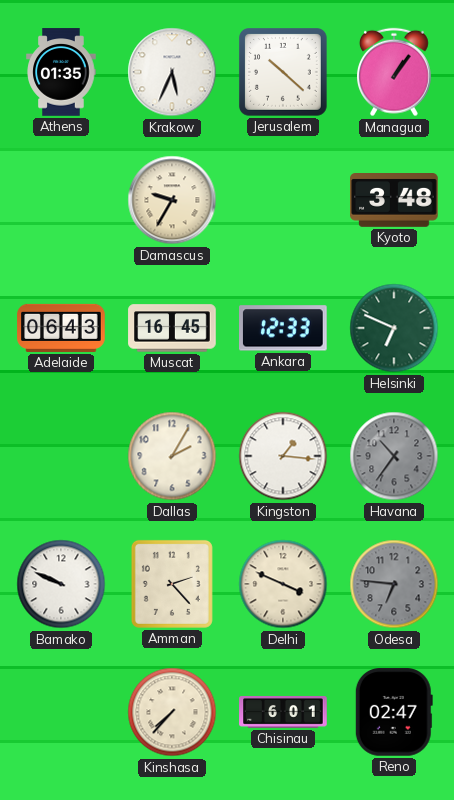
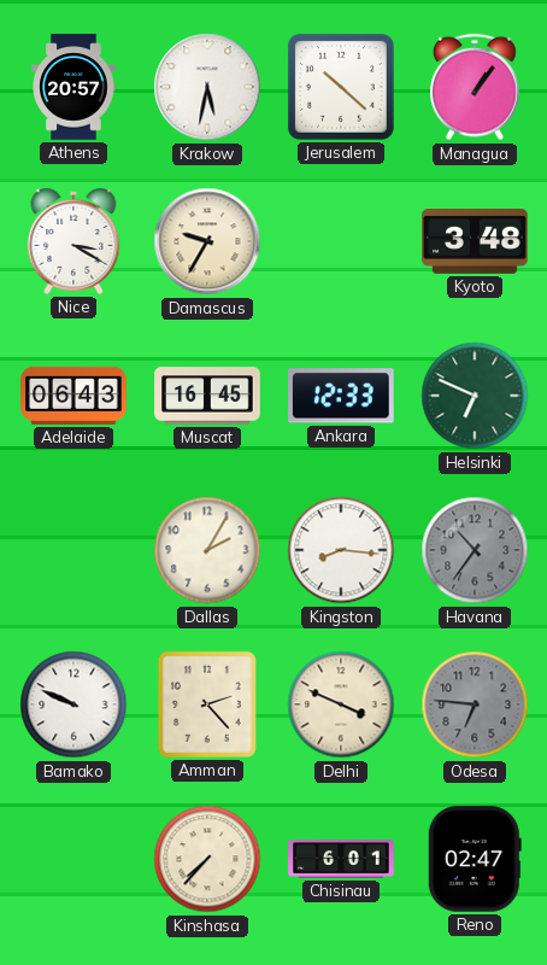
Athens: 01:35 -> 20:57 (73, 87)
Krakow: 5:34 -> 5:32 (207, 87)
Nice: none -> 3:20 (73, 241)
Kingston: 1:16 -> 8:16 (341, 550)
